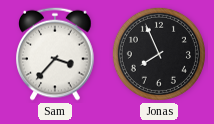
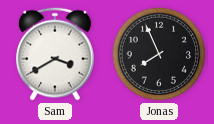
Sam: 3:37 -> 3:40 (55, 54)
